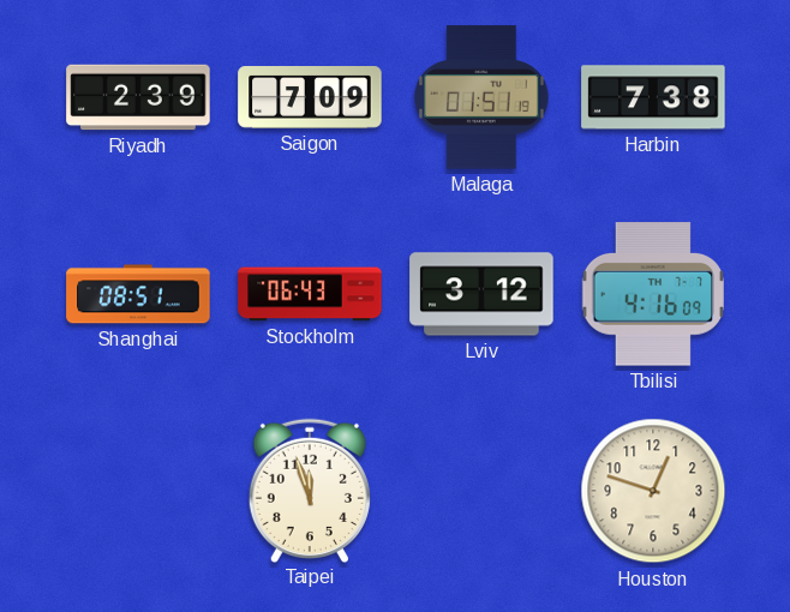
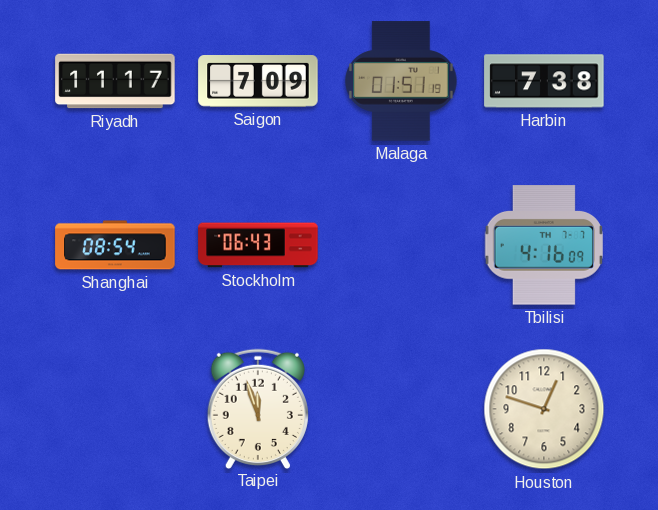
Riyadh: 2:39 -> 11:17 (115, 81)
Shanghai: 08:51 -> 08:54 (115, 245)
Lviv: 3:12 -> none (481, 294)
